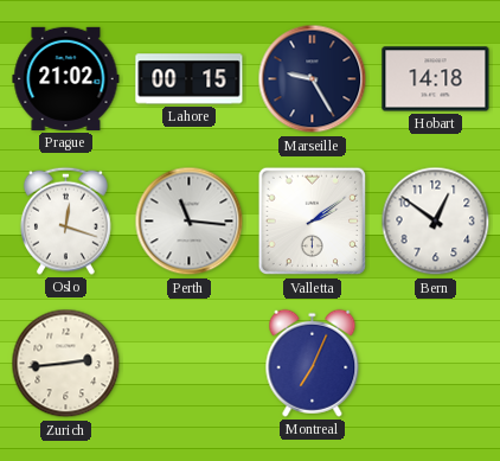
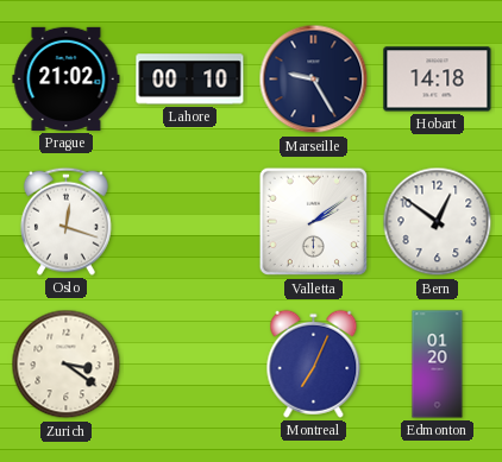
Lahore: 00:15 -> 00:10 (190, 80)
Perth: 11:16 -> none (190, 222)
Zurich: 2:44 -> 3:21 (67, 365)
Edmonton: none -> 01:20 (438, 365)
